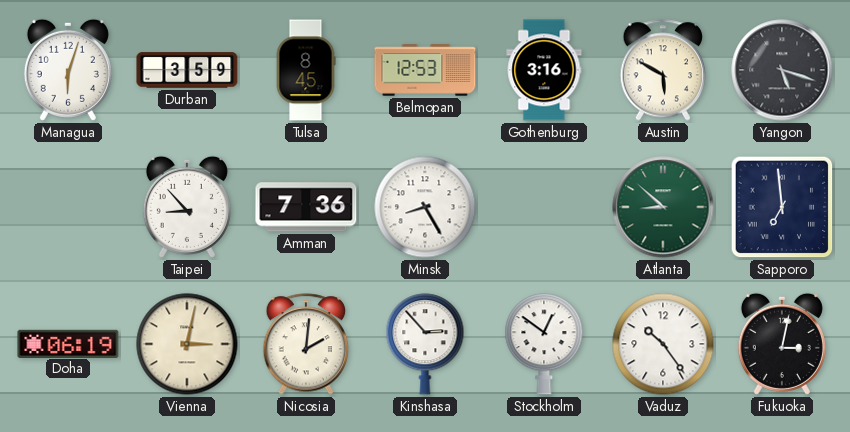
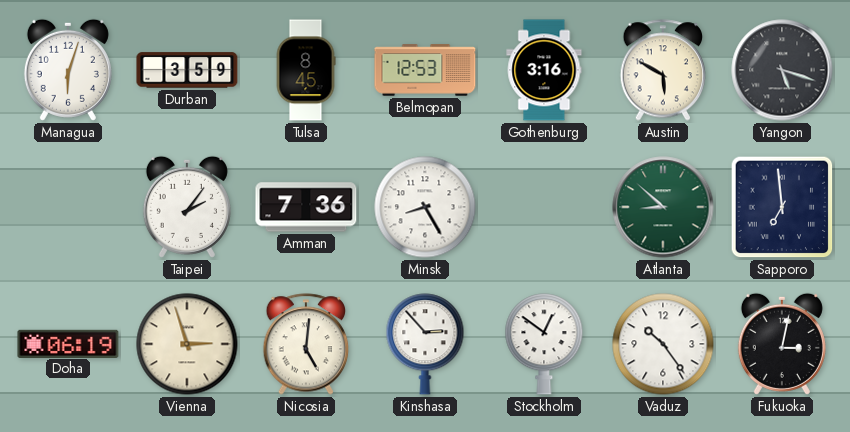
Taipei: 8:53 -> 2:06 (187, 207)
Vienna: 3:02 -> 2:57 (187, 344)
Nicosia: 2:01 -> 5:01 (306, 344)
